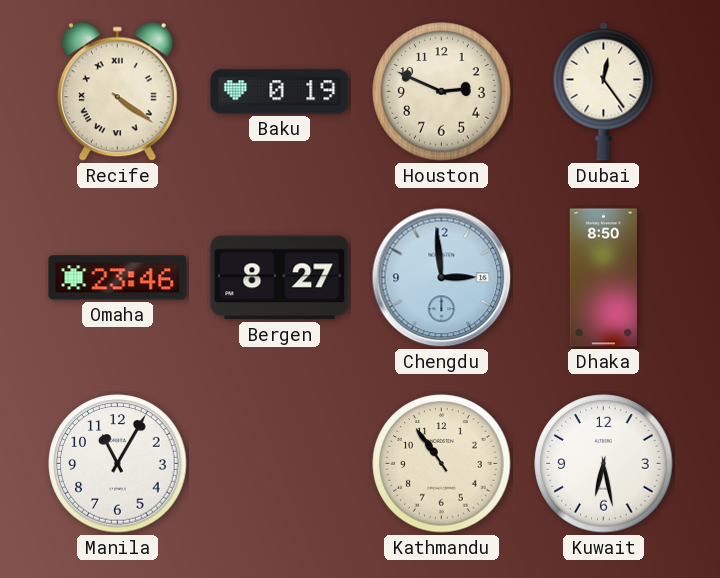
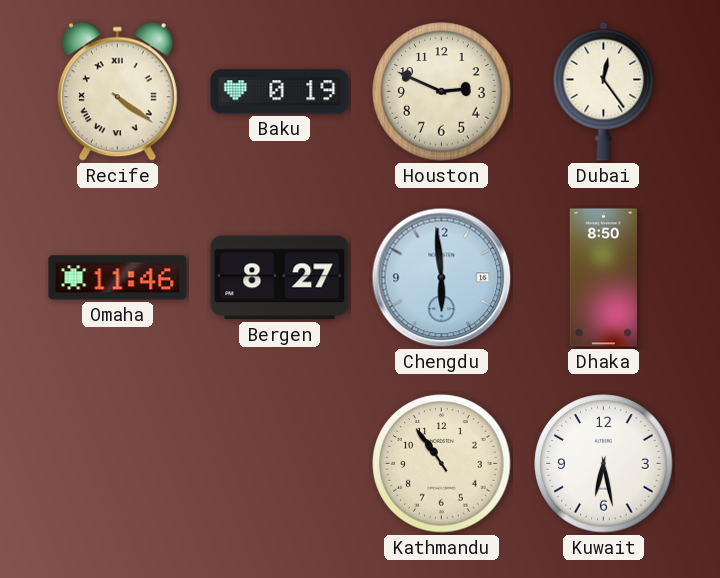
Omaha: 23:46 -> 11:46 (118, 278)
Chengdu: 2:59 -> 5:59 (442, 278)
Manila: 11:05 -> none (118, 464)
